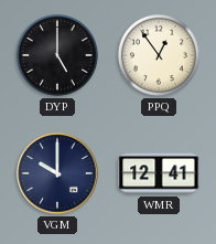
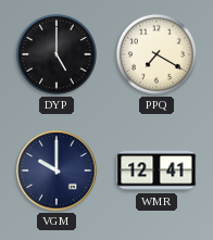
PPQ: 12:54 -> 7:20 (156, 54)
